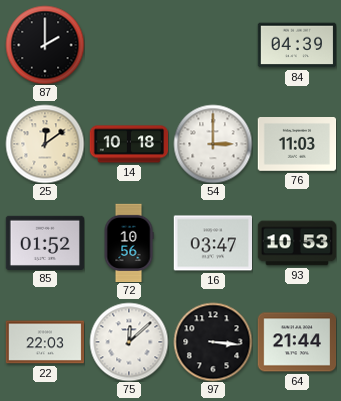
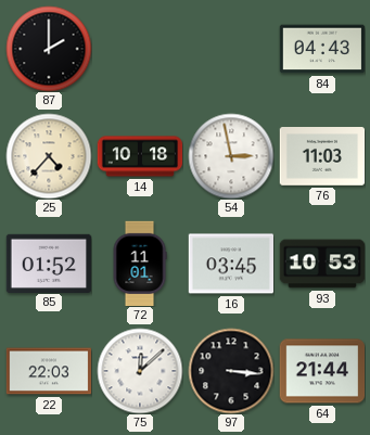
84: 04:39 -> 04:43 (322, 49)
25: 12:09 -> 4:37 (49, 156)
54: 3:00 -> 2:58 (231, 156)
72: 10:56 -> 11:01 (140, 264)
16: 03:47 -> 03:45 (230, 264)
